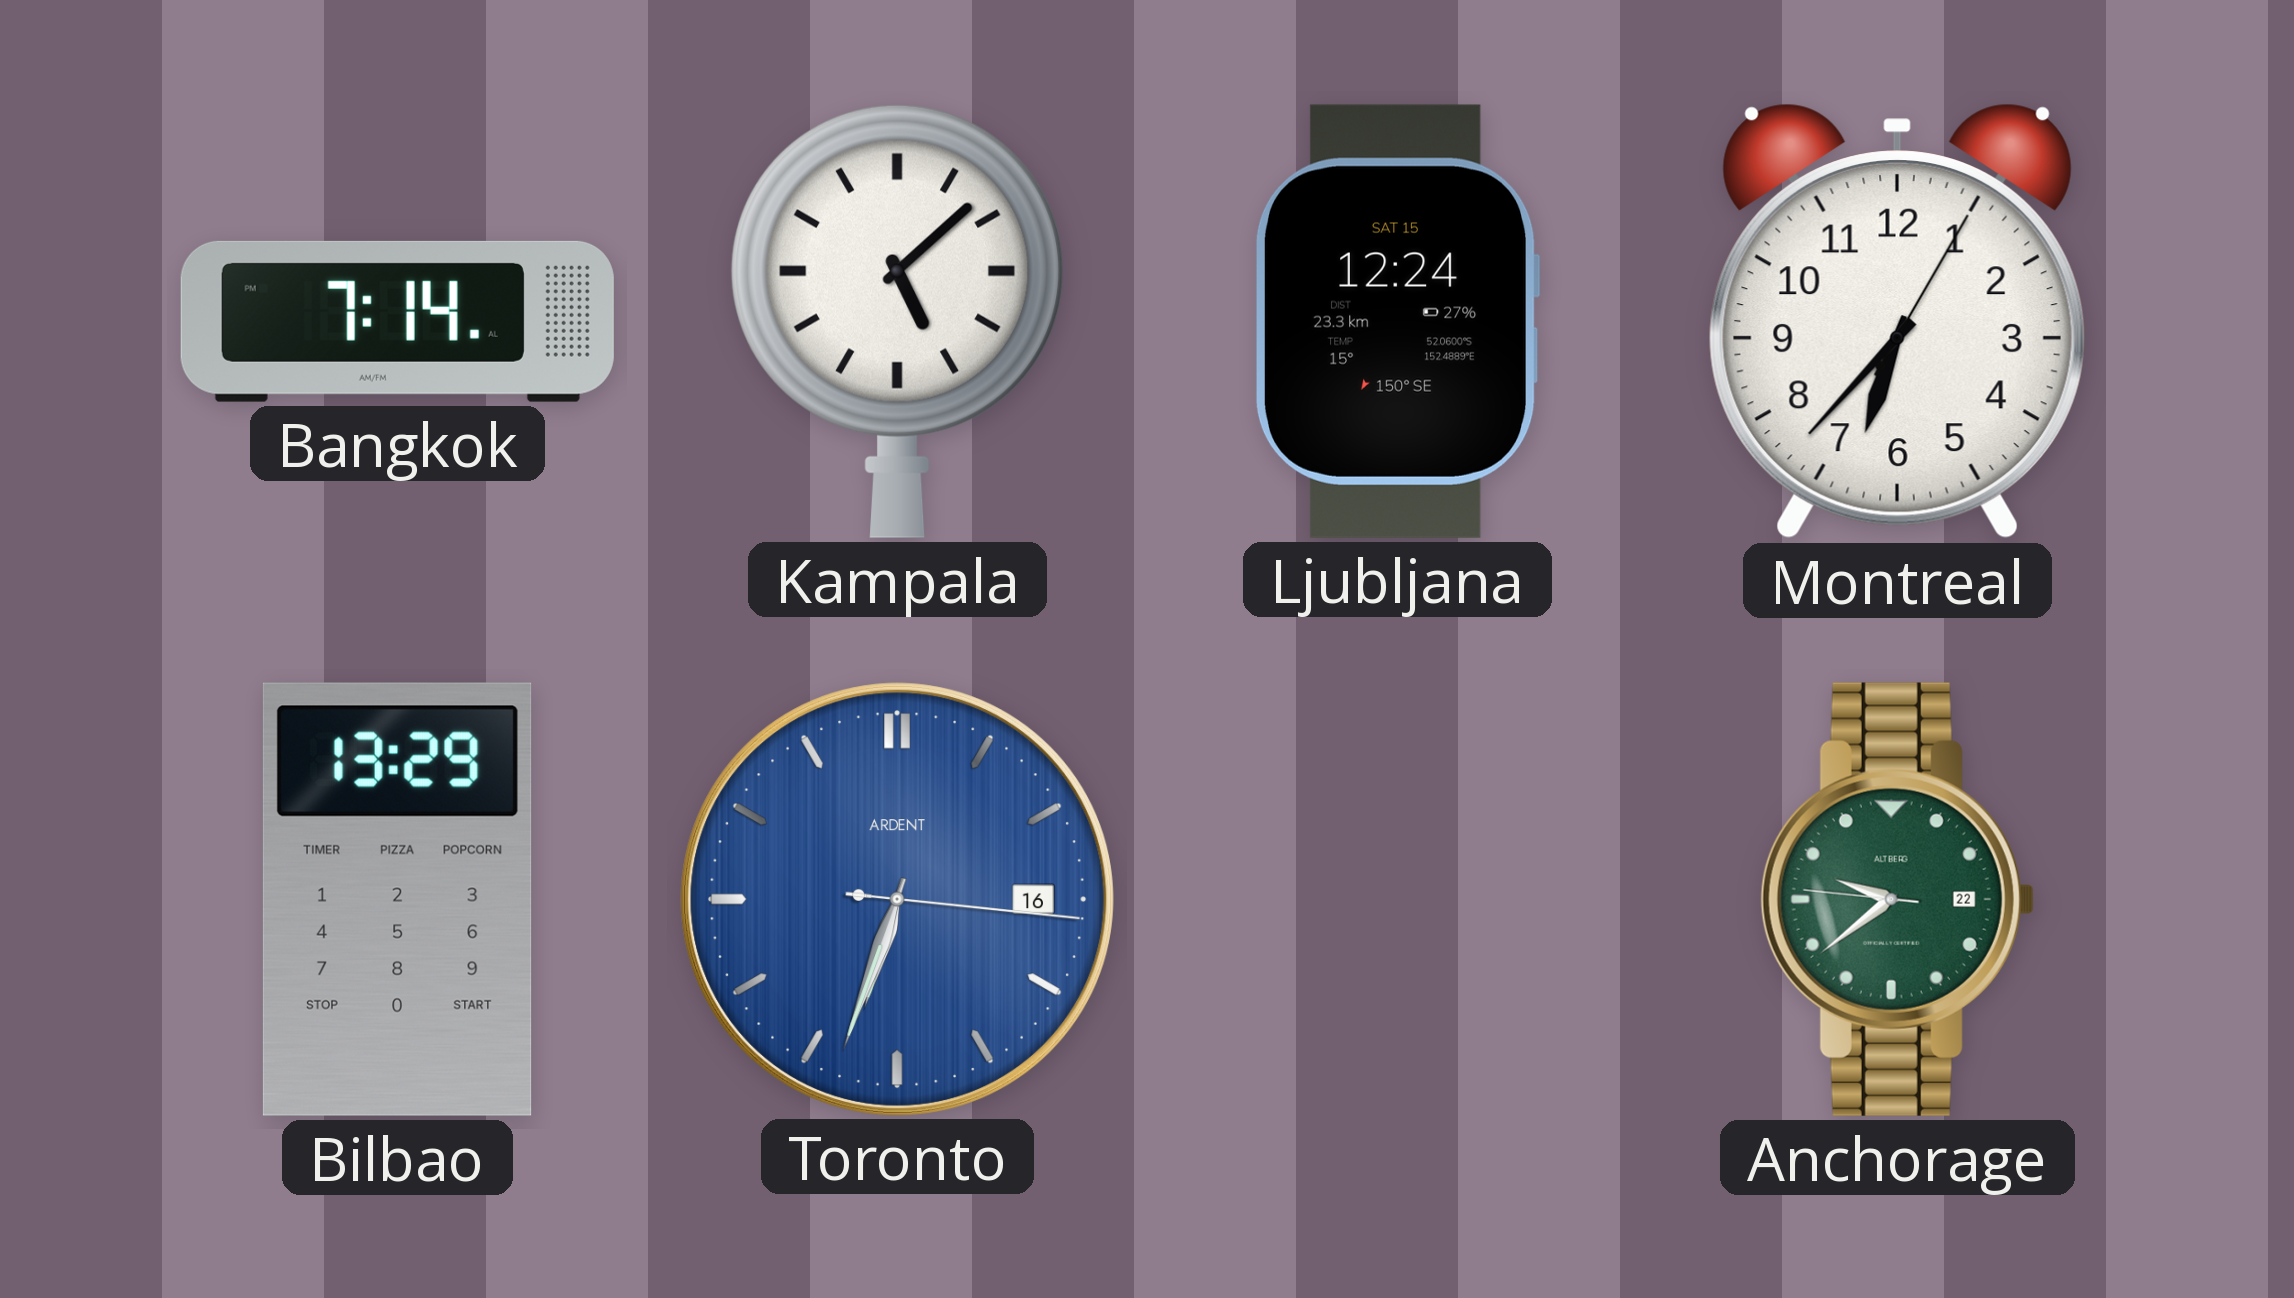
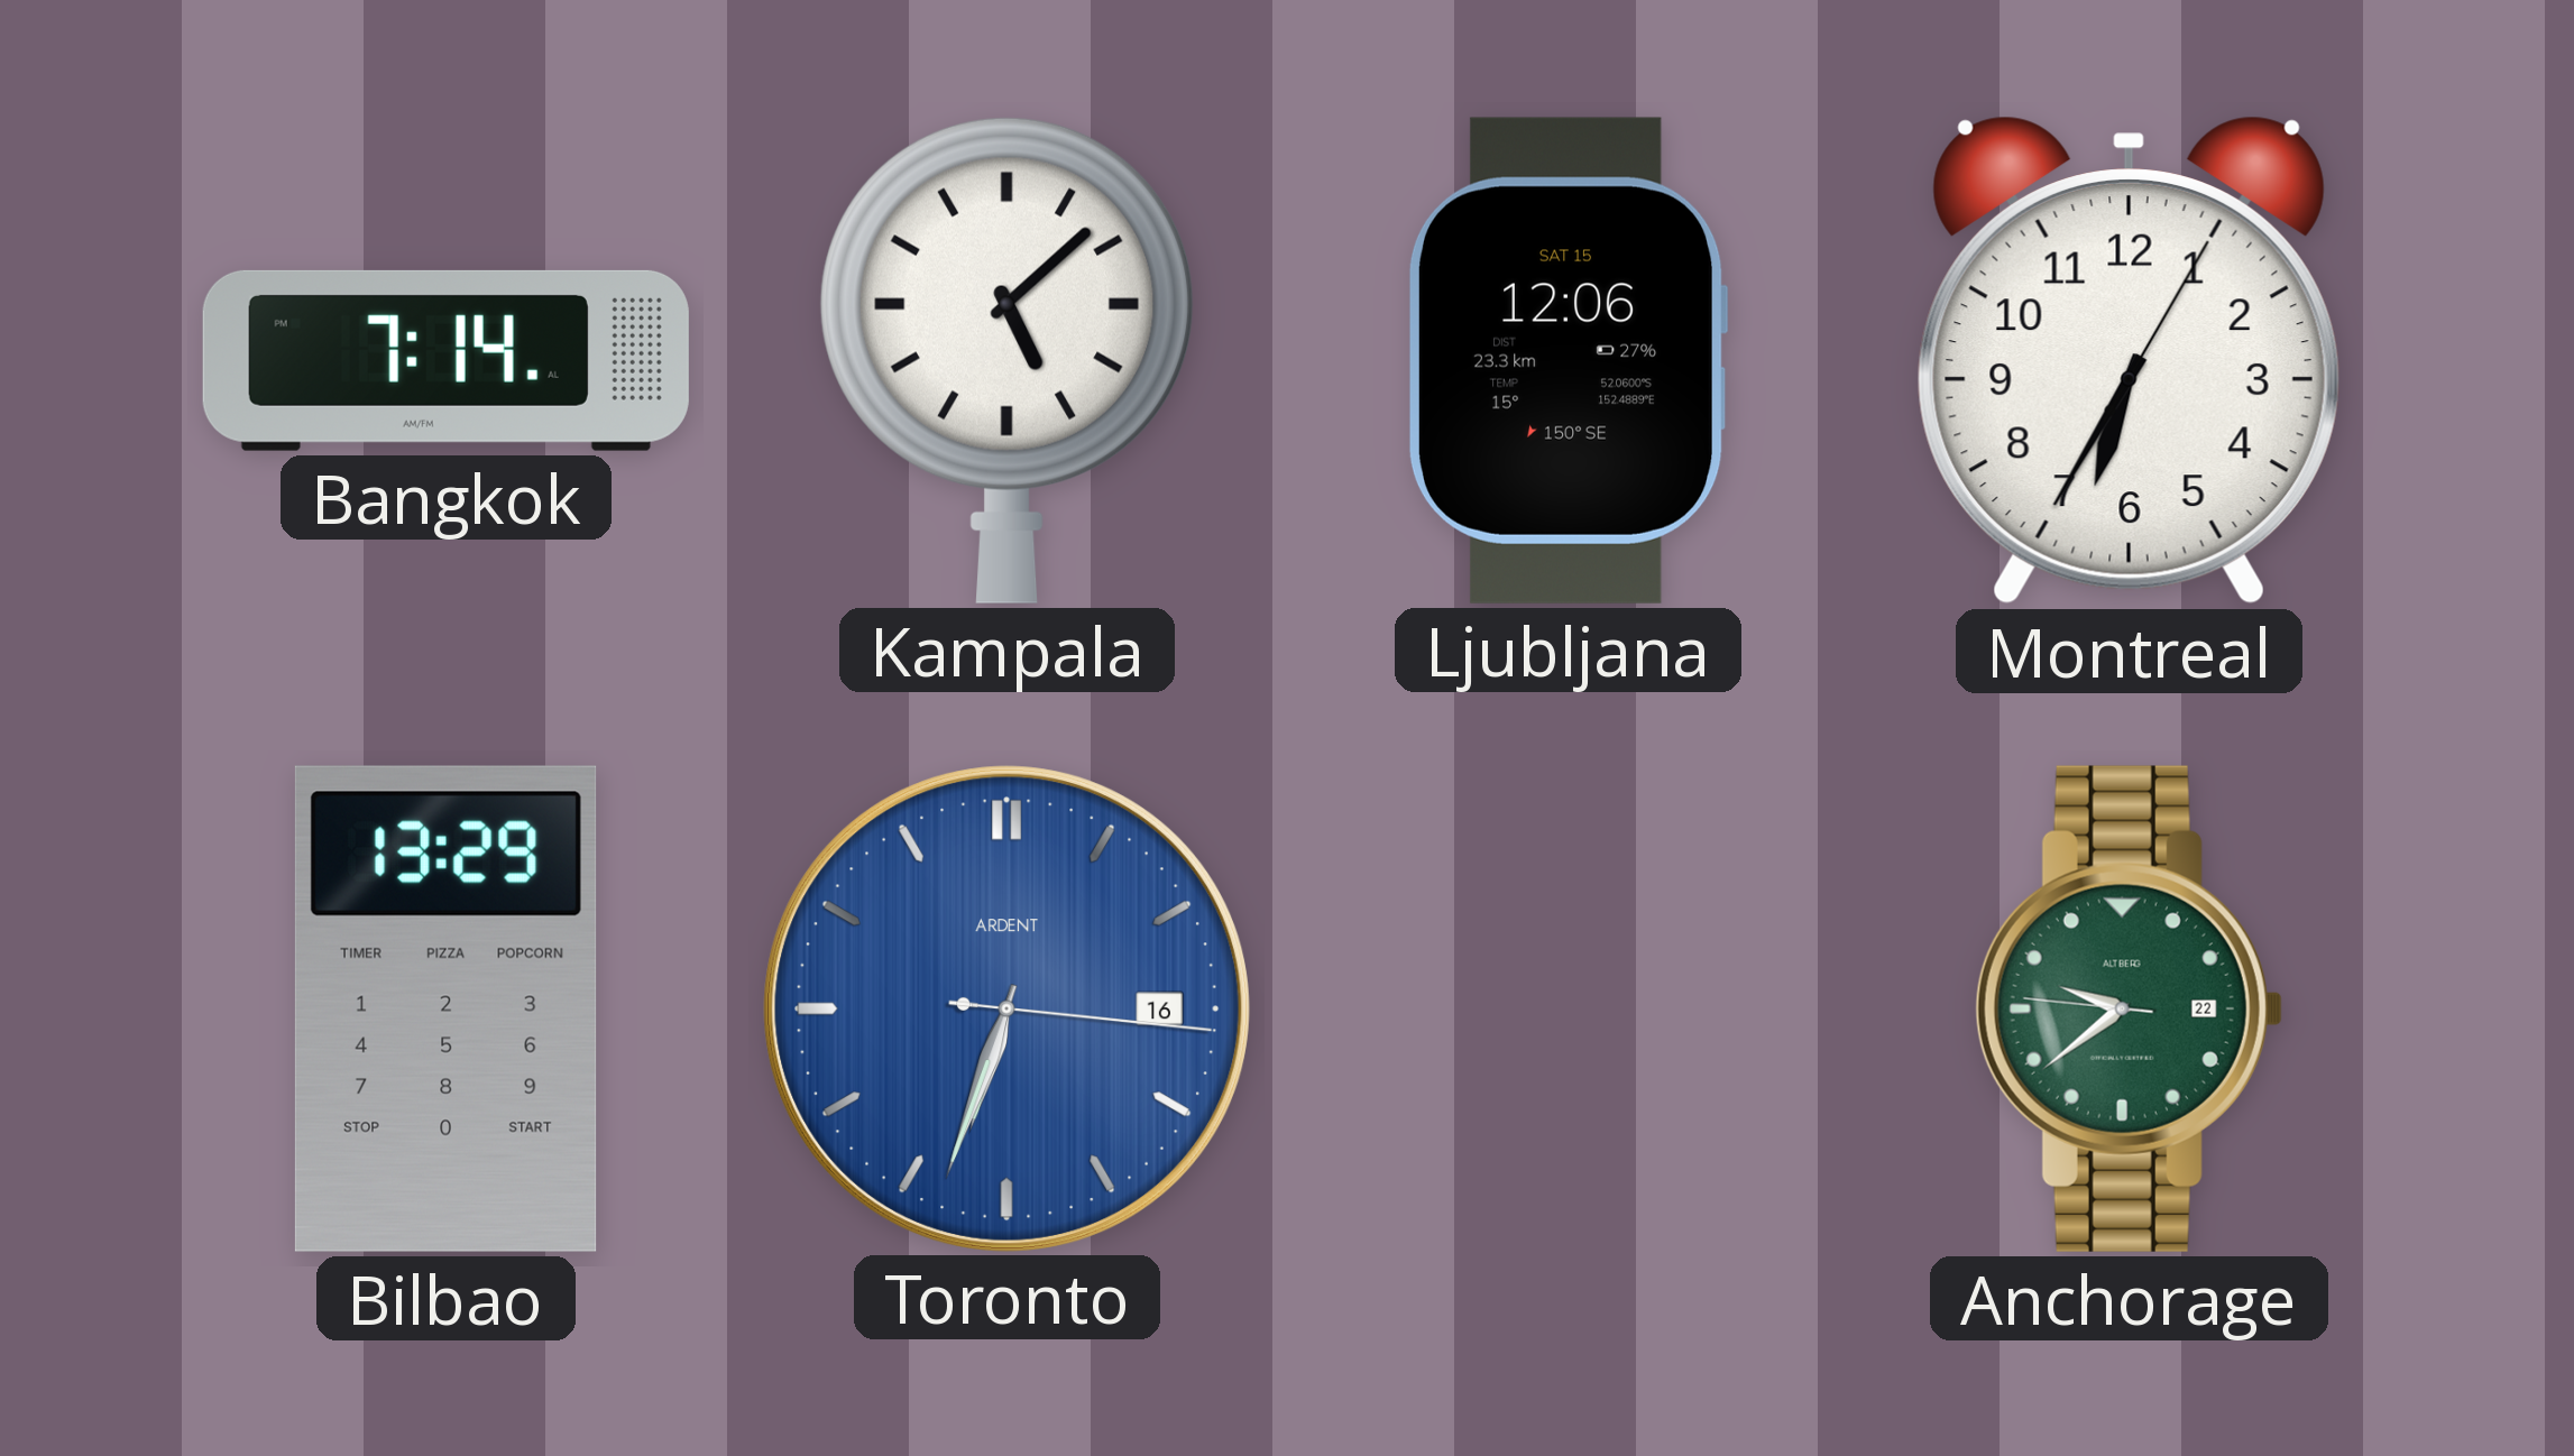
Ljubljana: 12:24 -> 12:06 (1568, 360)
Montreal: 6:37 -> 6:35 (2129, 361)
